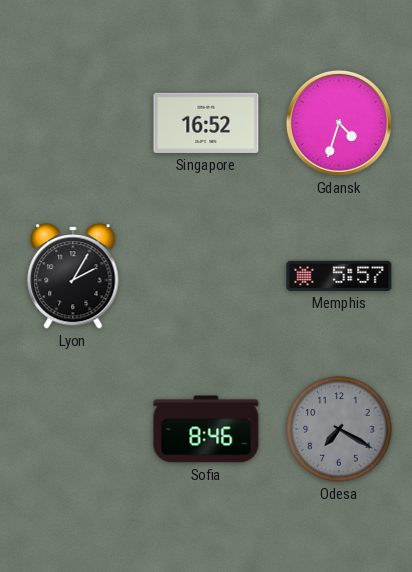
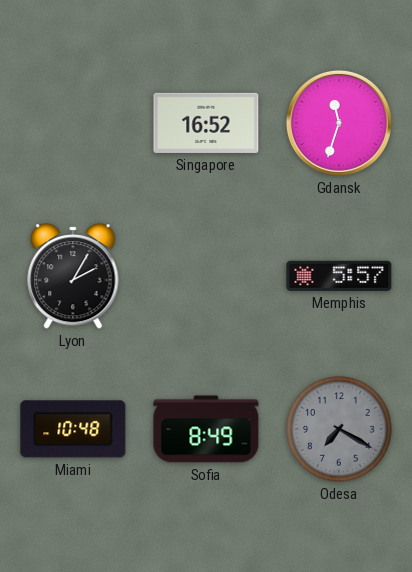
Gdansk: 4:33 -> 11:33 (339, 123)
Miami: none -> 10:48 (73, 429)
Sofia: 8:46 -> 8:49 (206, 429)
